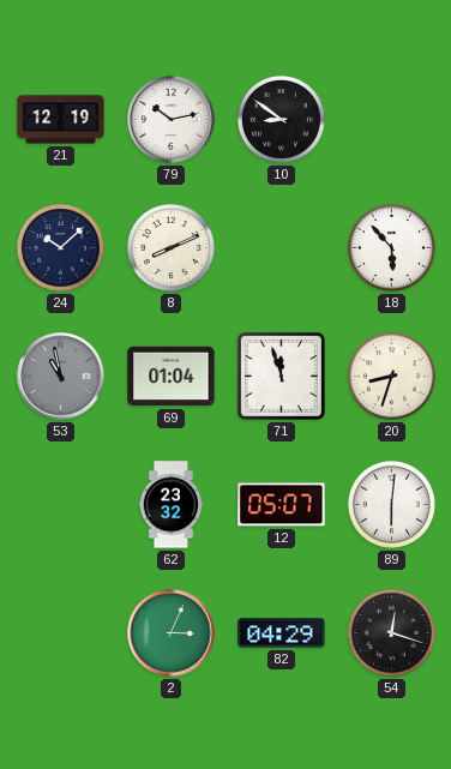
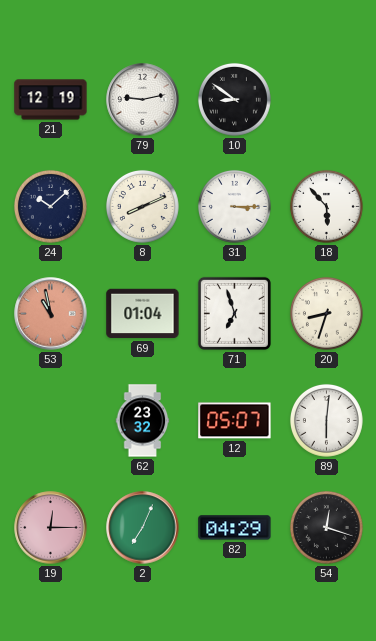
79: 10:13 -> 9:13 (143, 100)
31: none -> 3:15 (234, 206)
53 dial: grey -> salmon (51, 314)
71: 11:57 -> 6:57 (234, 313)
19: none -> 12:15 (51, 528)
2: 3:04 -> 7:04 (143, 528)
